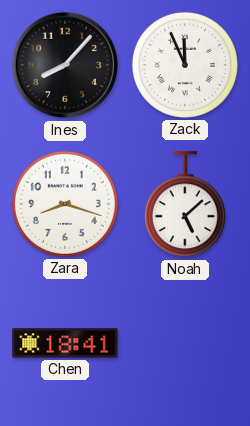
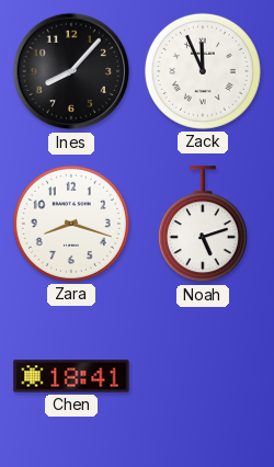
Noah: 5:08 -> 5:12 (203, 225)
